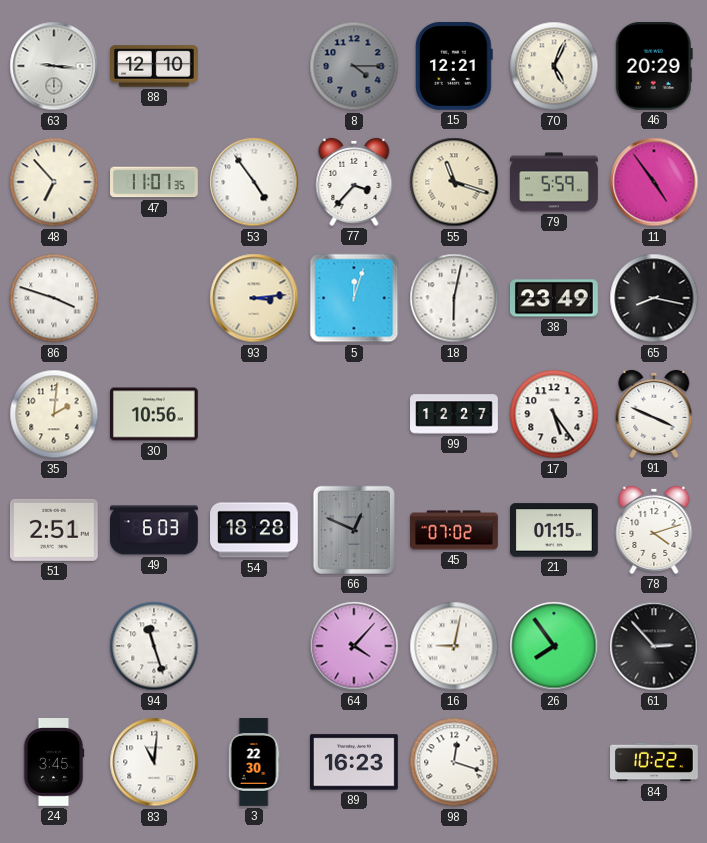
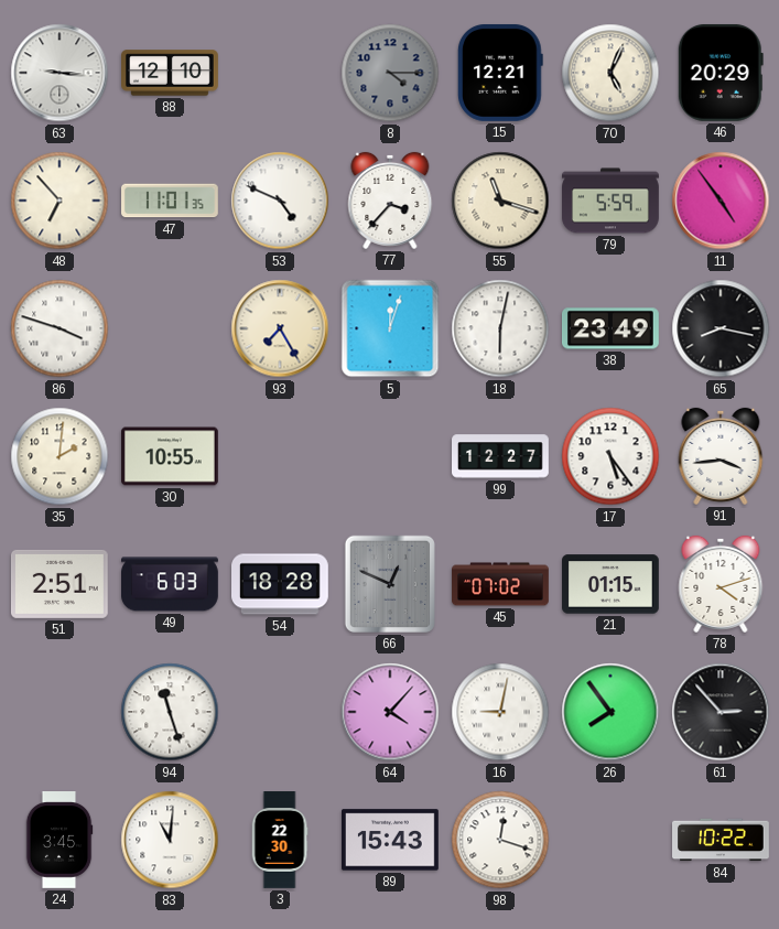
53: 4:54 -> 4:49 (280, 201)
93: 3:14 -> 7:25 (280, 328)
30: 10:56 -> 10:55 (171, 456)
91: 3:49 -> 3:44 (721, 456)
89: 16:23 -> 15:43 (391, 840)
